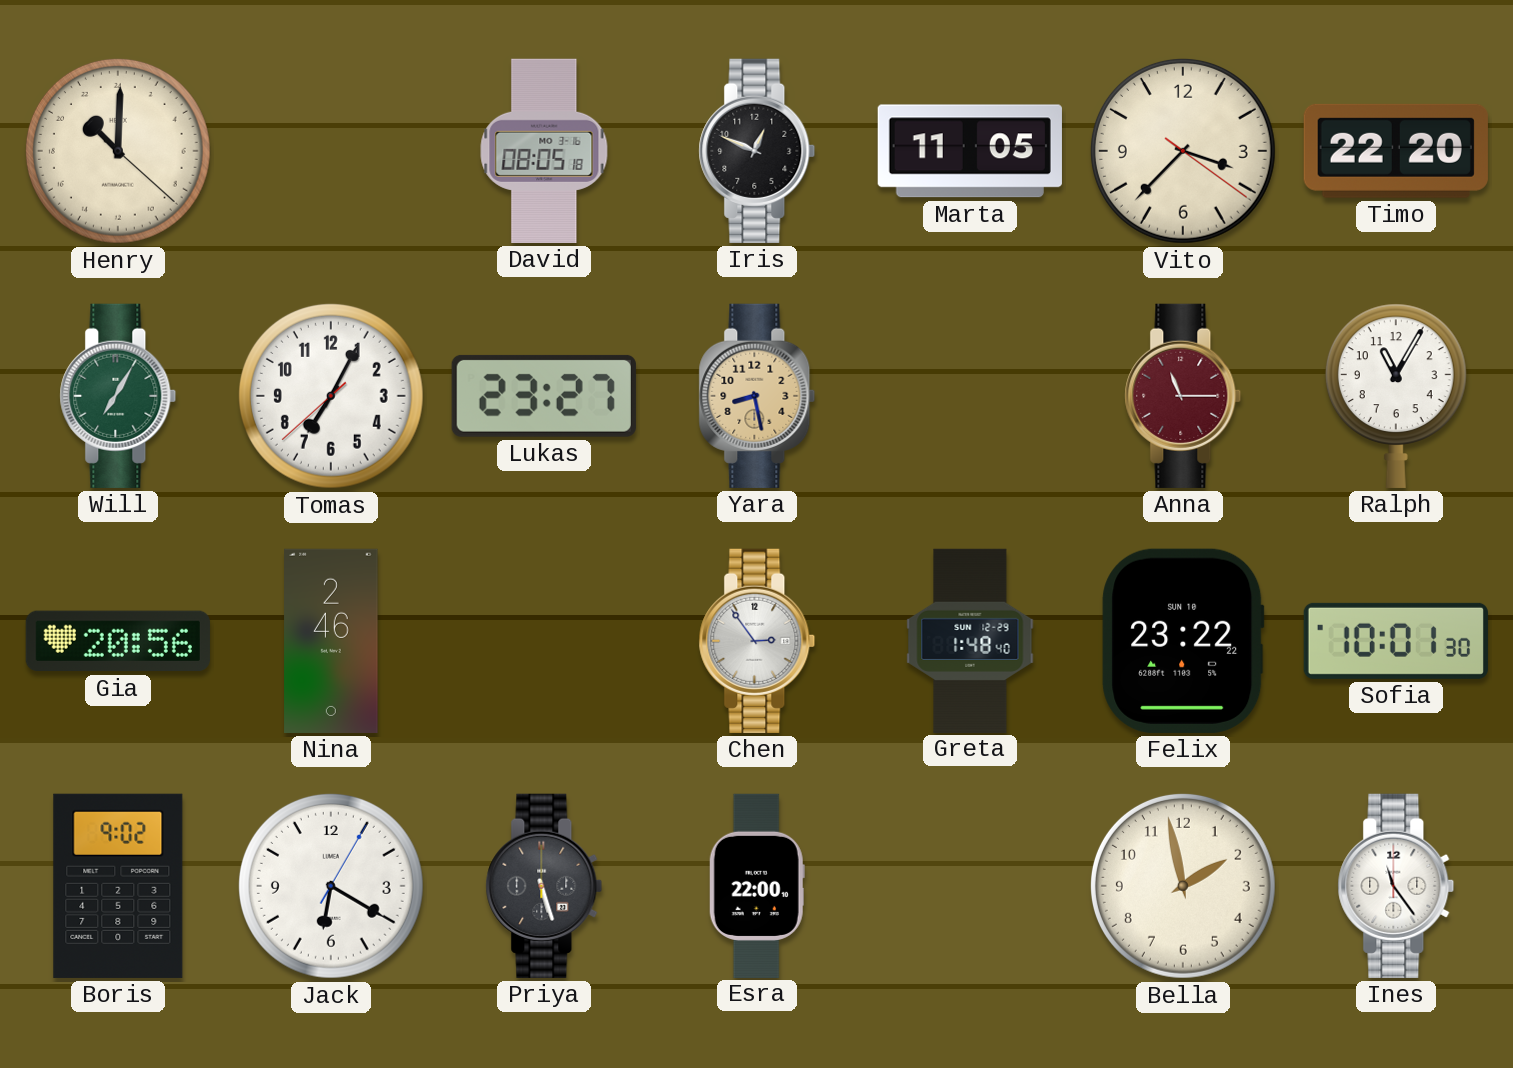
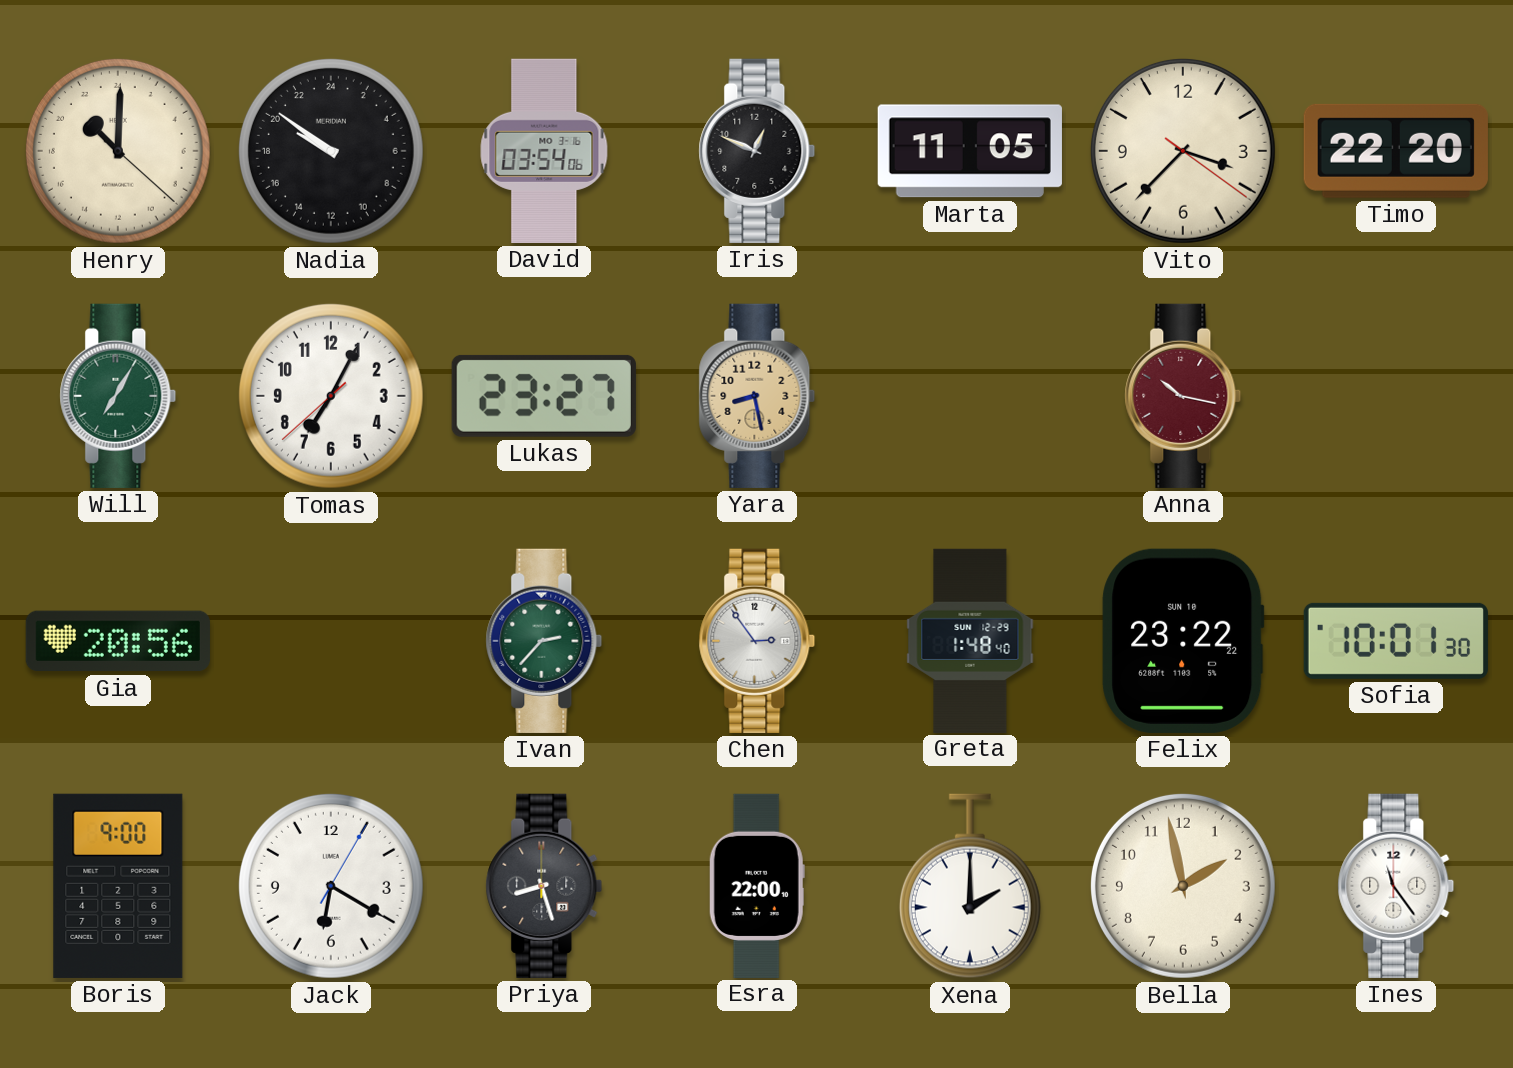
Nadia: none -> 19:51 (331, 151)
David: 08:05 -> 03:54 (544, 151)
Anna: 11:15 -> 10:17 (1183, 396)
Ralph: 11:05 -> none (1396, 396)
Nina: 2:46 -> none (331, 641)
Ivan: none -> 2:37 (544, 641)
Boris: 9:02 -> 9:00 (118, 886)
Priya: 5:27 -> 8:27 (544, 886)
Xena: none -> 2:00 (970, 886)
